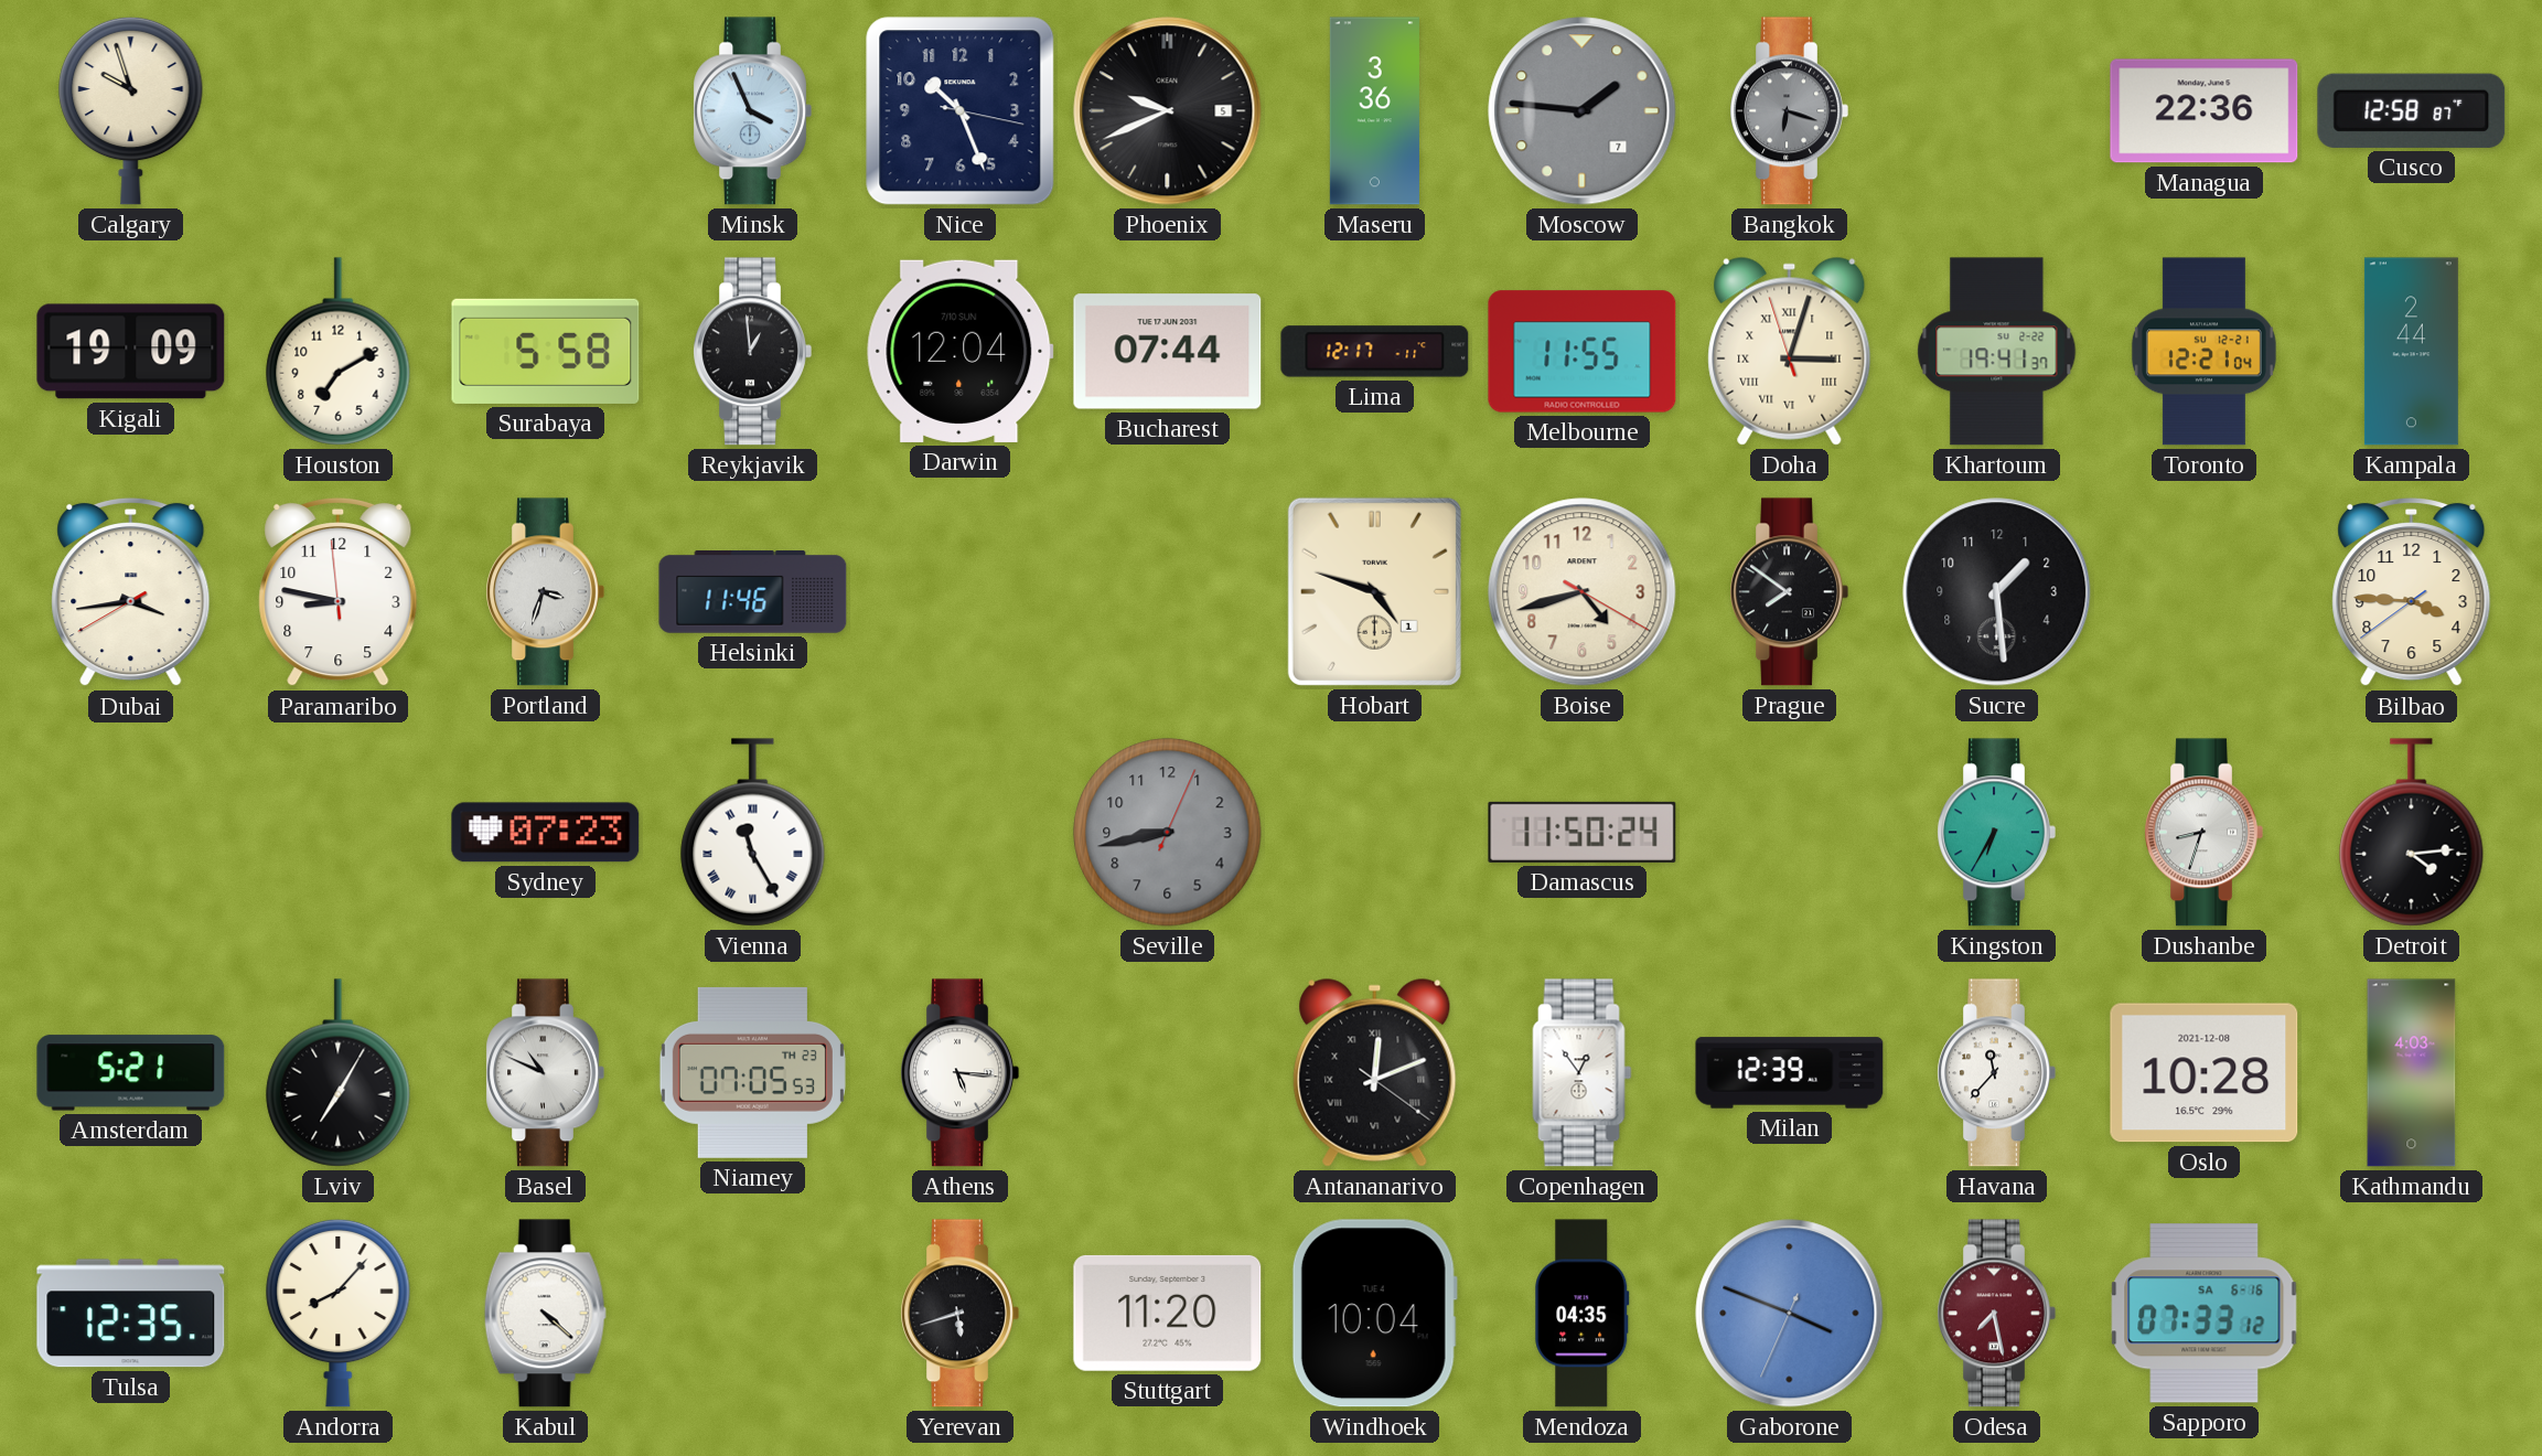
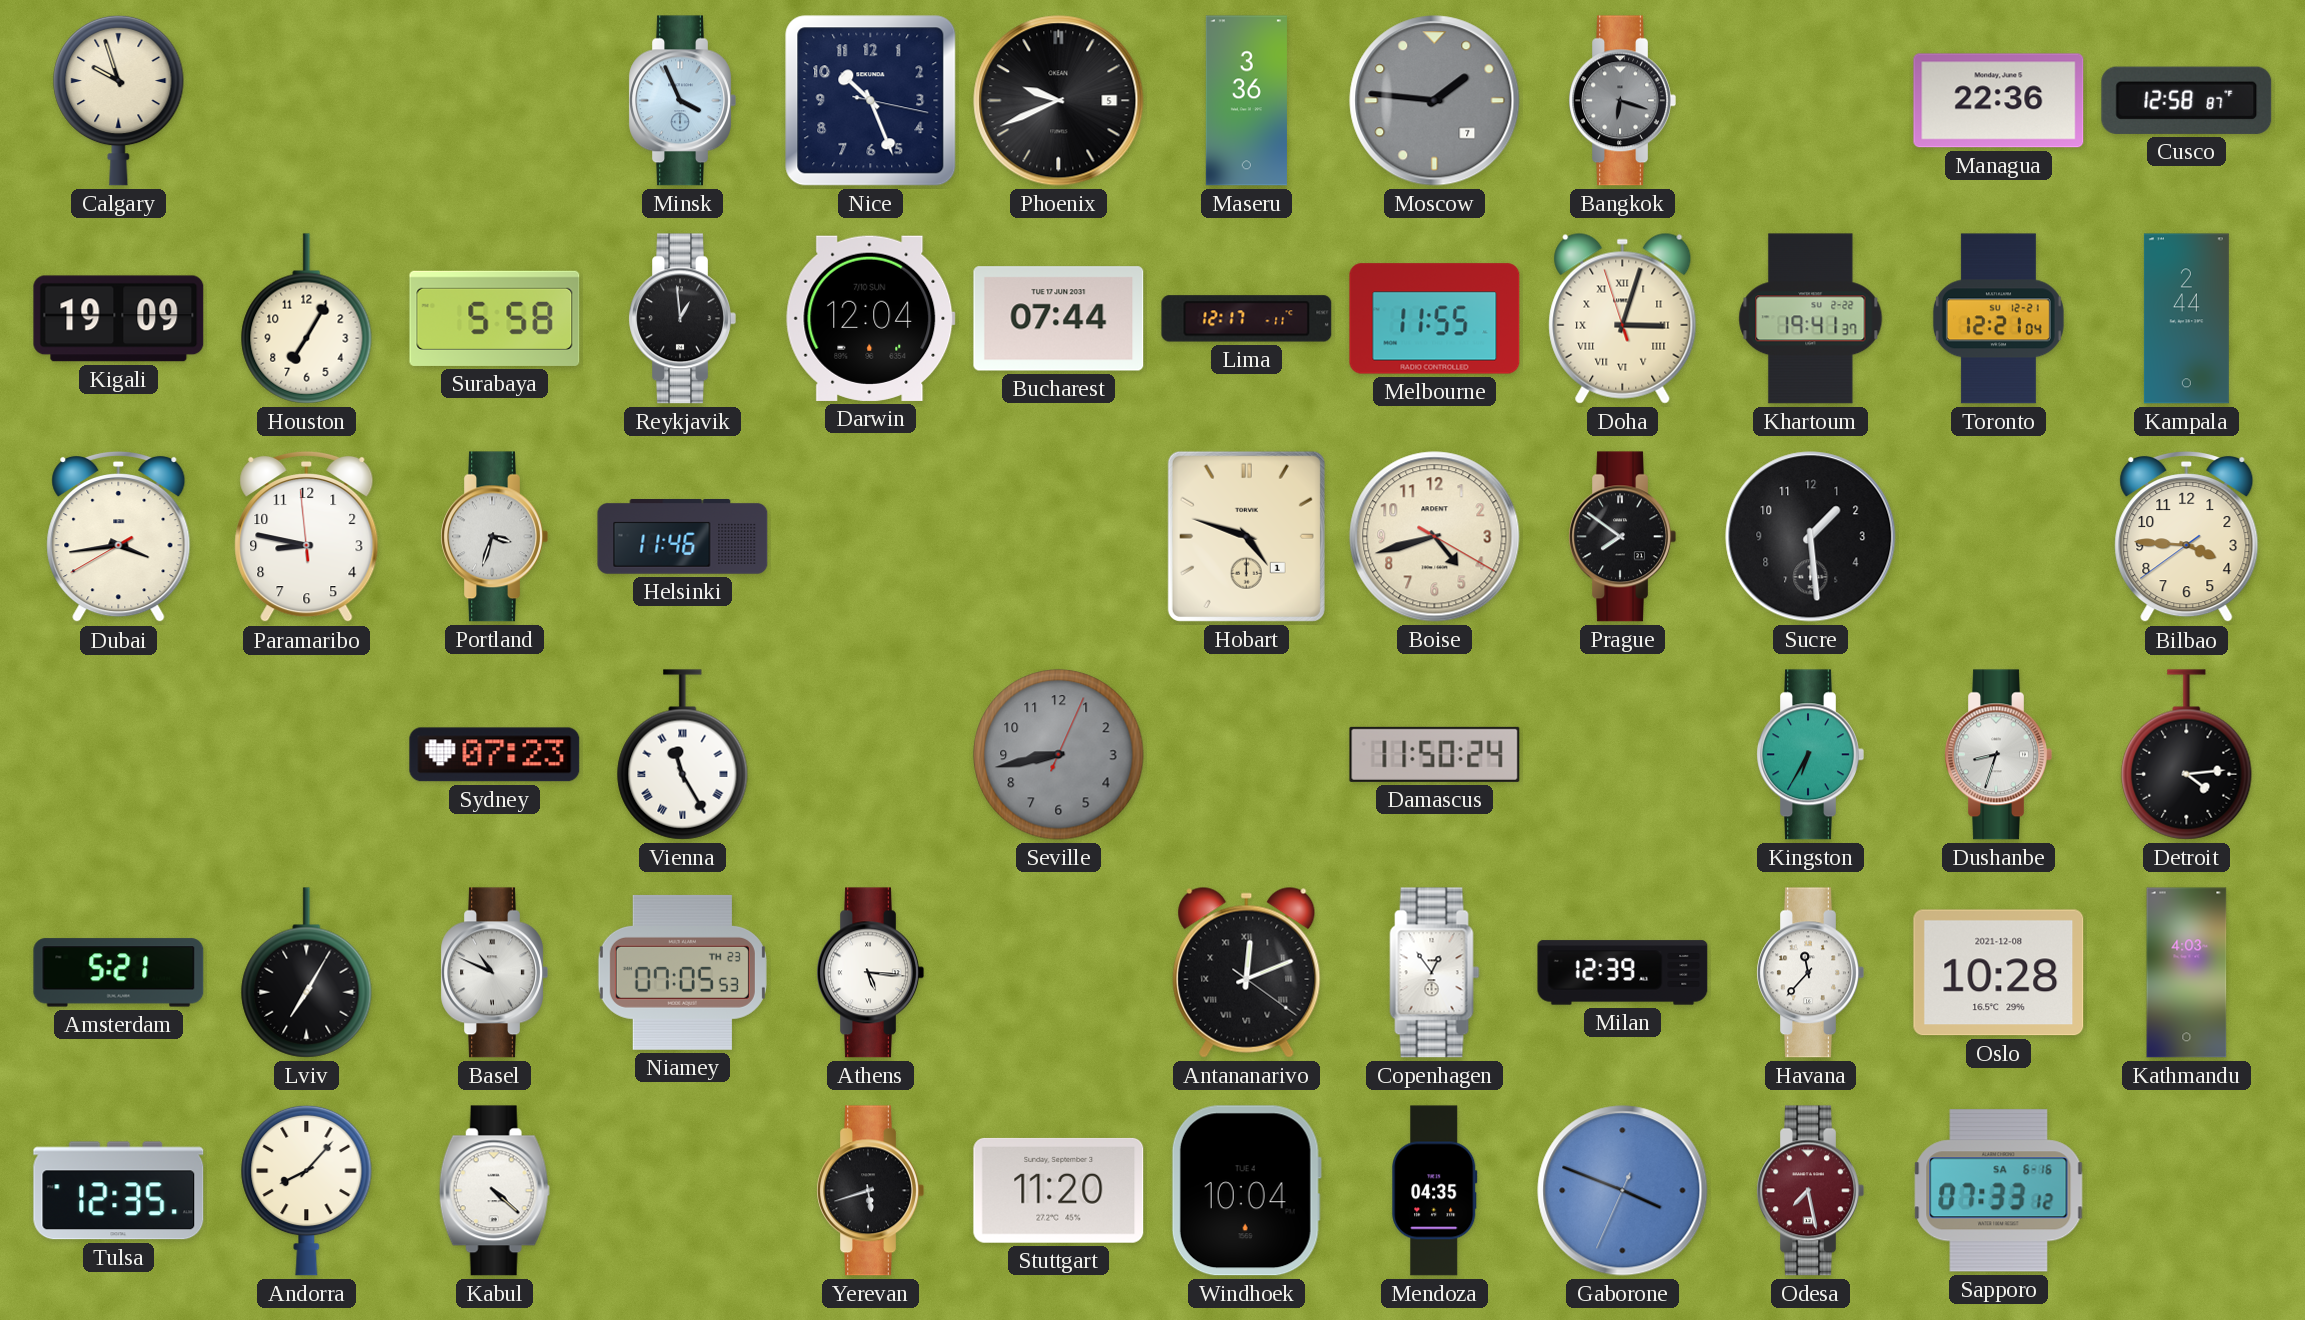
Houston: 7:10 -> 7:05 (307, 319)
